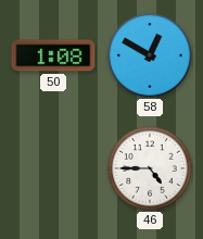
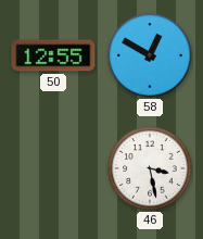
50: 1:08 -> 12:55 (53, 55)
46: 4:45 -> 3:28 (150, 168)
